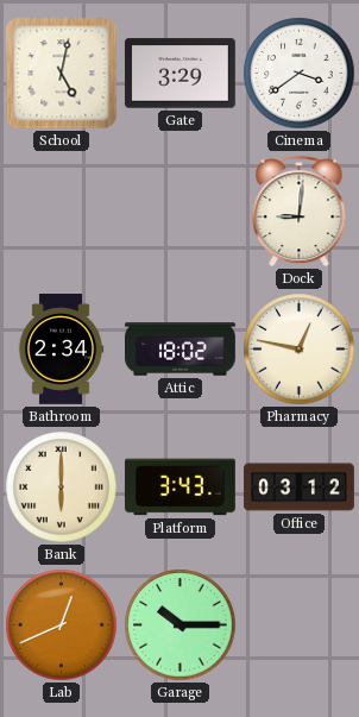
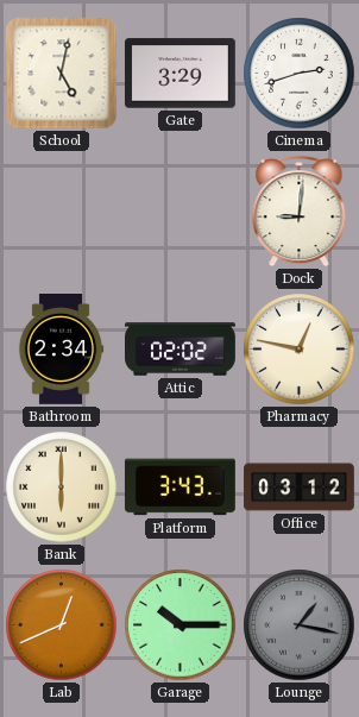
Cinema: 3:39 -> 2:42 (300, 74)
Attic: 18:02 -> 02:02 (181, 350)
Lounge: none -> 1:17 (300, 625)
